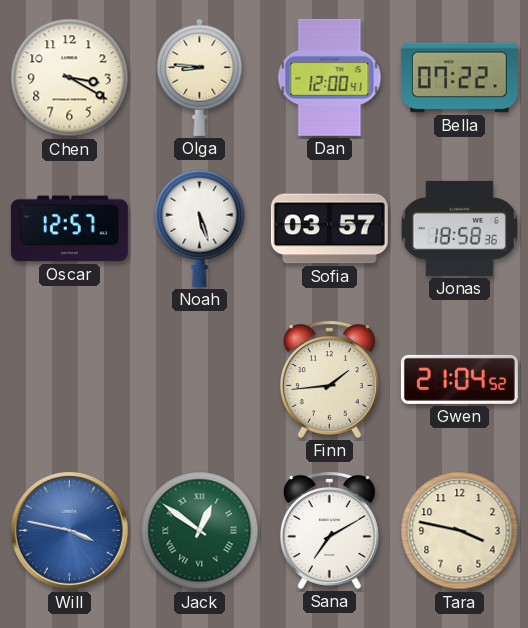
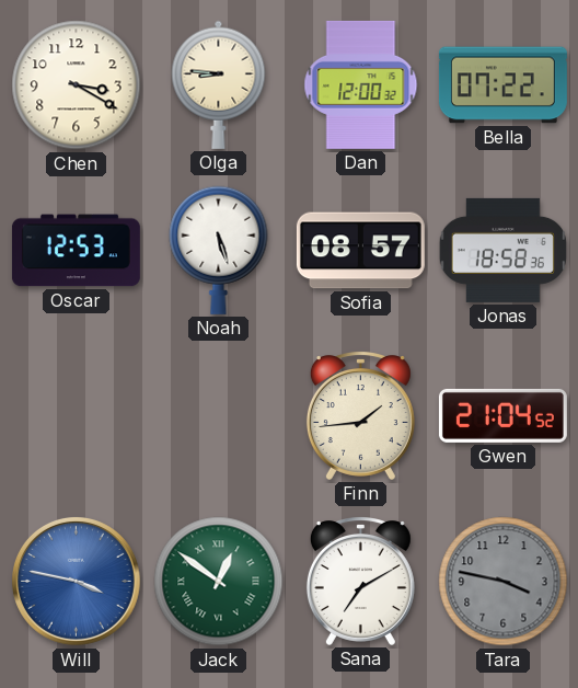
Dan: 12:00:41 -> 12:00:32 (361, 84)
Oscar: 12:57 -> 12:53 (76, 251)
Sofia: 03:57 -> 08:57 (360, 251)
Tara dial: cream -> grey (504, 582)
